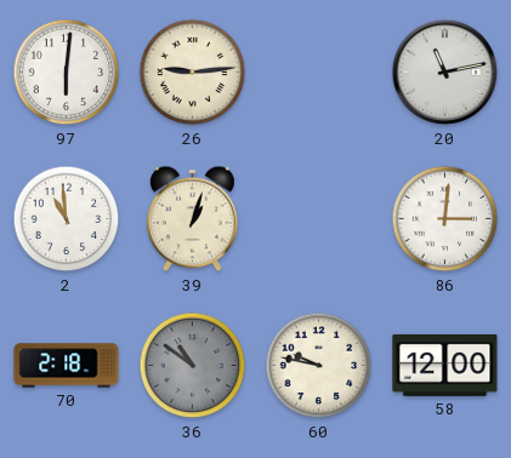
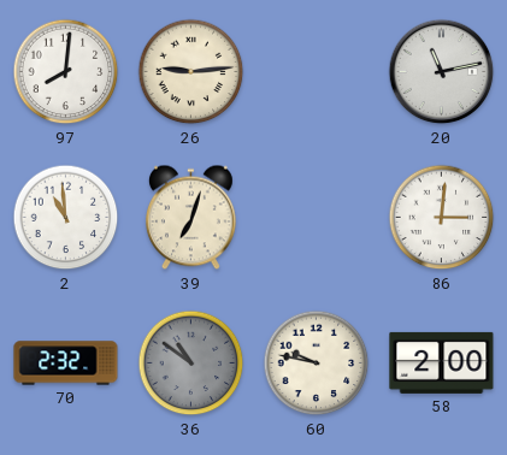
97: 6:01 -> 8:01 (66, 72)
39: 1:03 -> 7:03 (191, 218)
70: 2:18 -> 2:32 (66, 364)
58: 12:00 -> 2:00 (442, 362)
